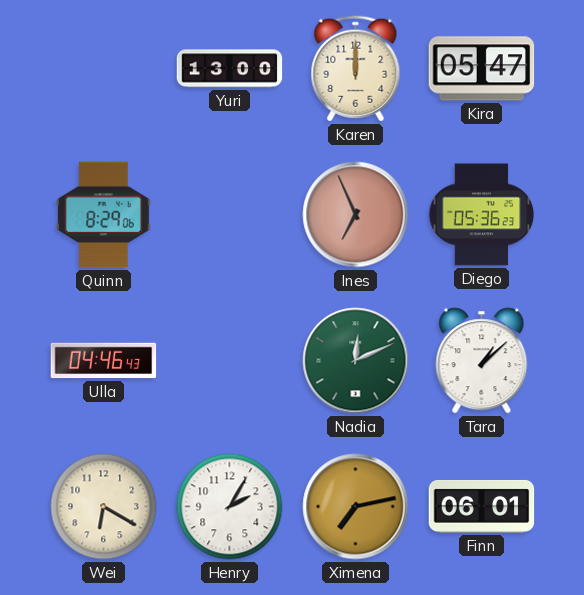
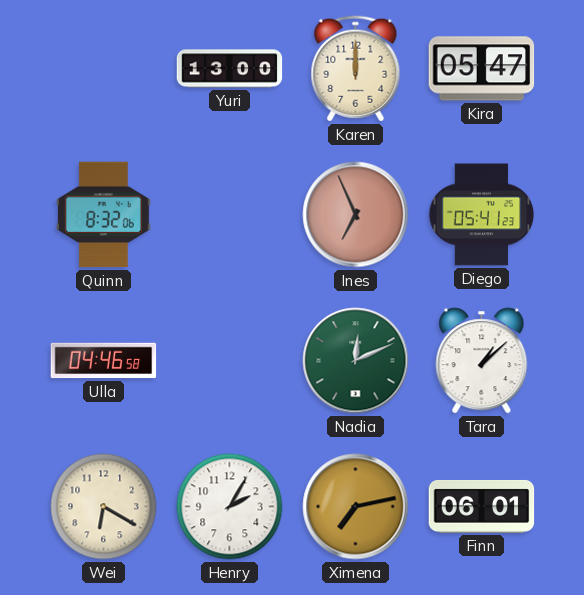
Quinn: 8:29 -> 8:32 (104, 215)
Diego: 05:36 -> 05:41 (482, 215)
Ulla: 04:46:43 -> 04:46:58 (104, 361)
